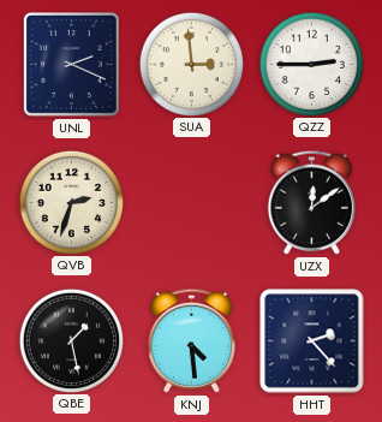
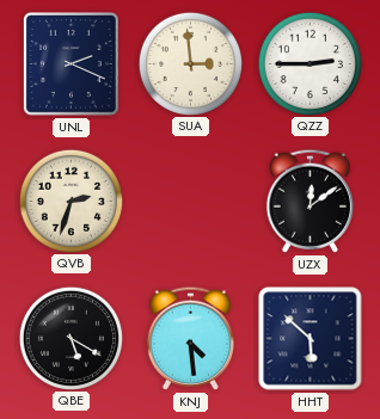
QBE: 1:28 -> 5:20 (71, 338)
HHT: 2:23 -> 5:52 (311, 339)
